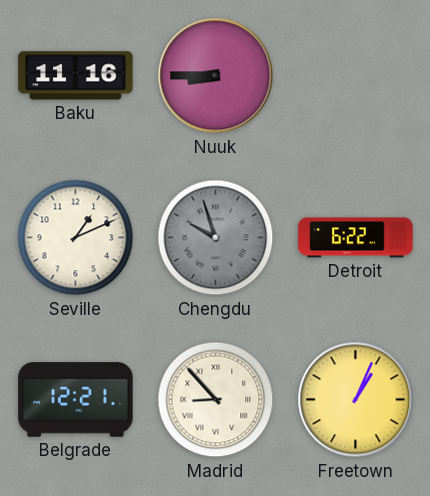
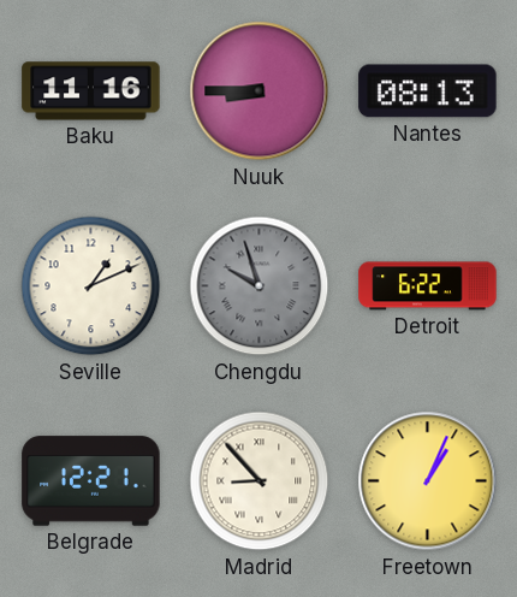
Nantes: none -> 08:13 (428, 91)
